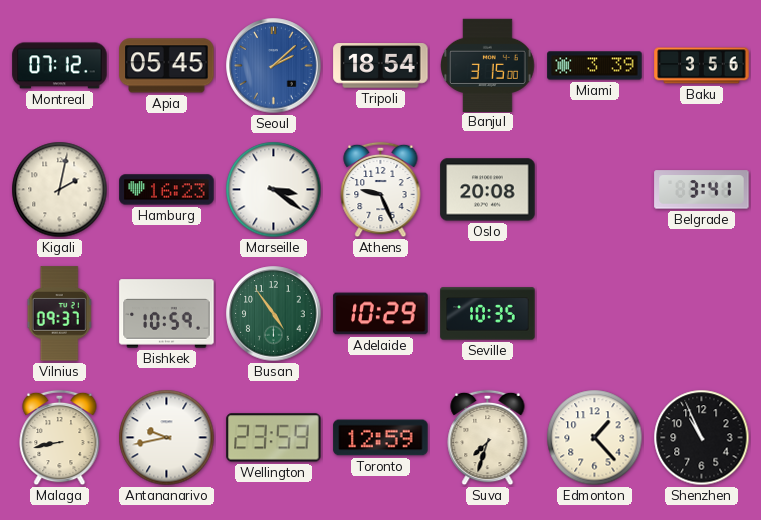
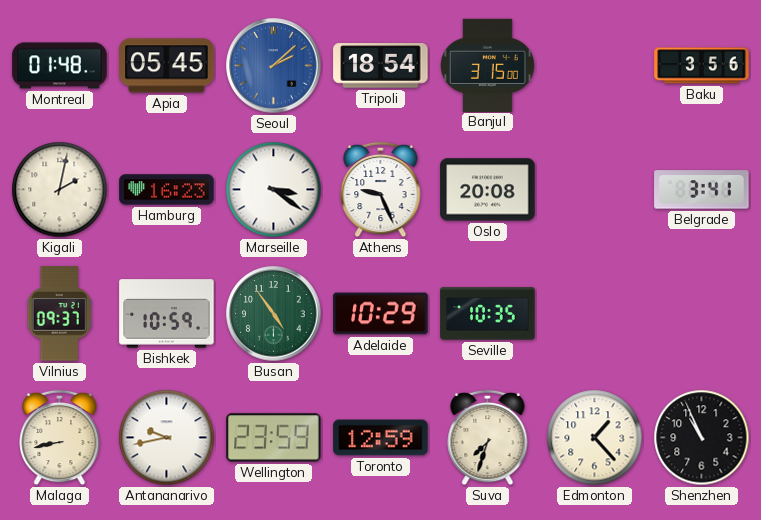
Montreal: 07:12 -> 01:48 (60, 66)
Miami: 3:39 -> none (595, 66)
